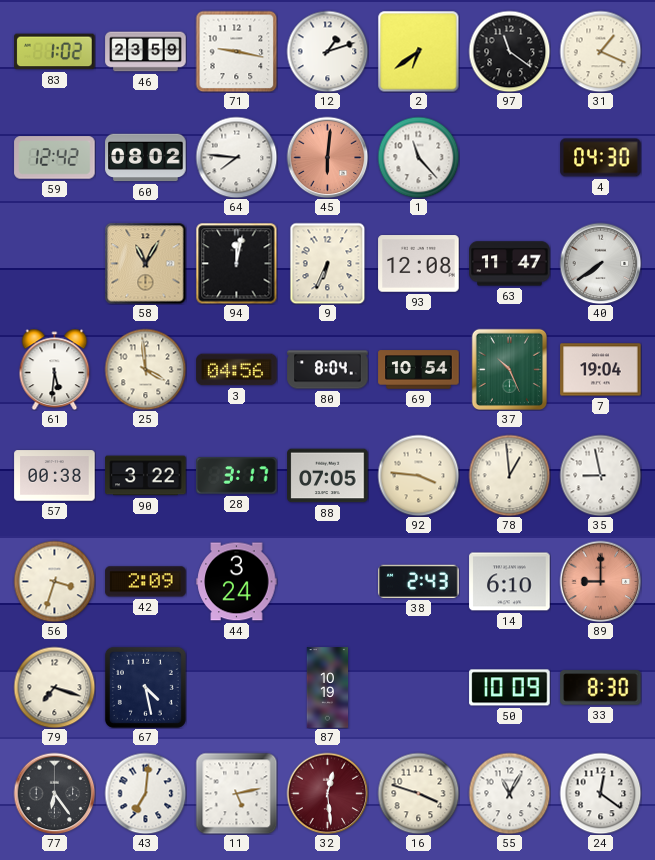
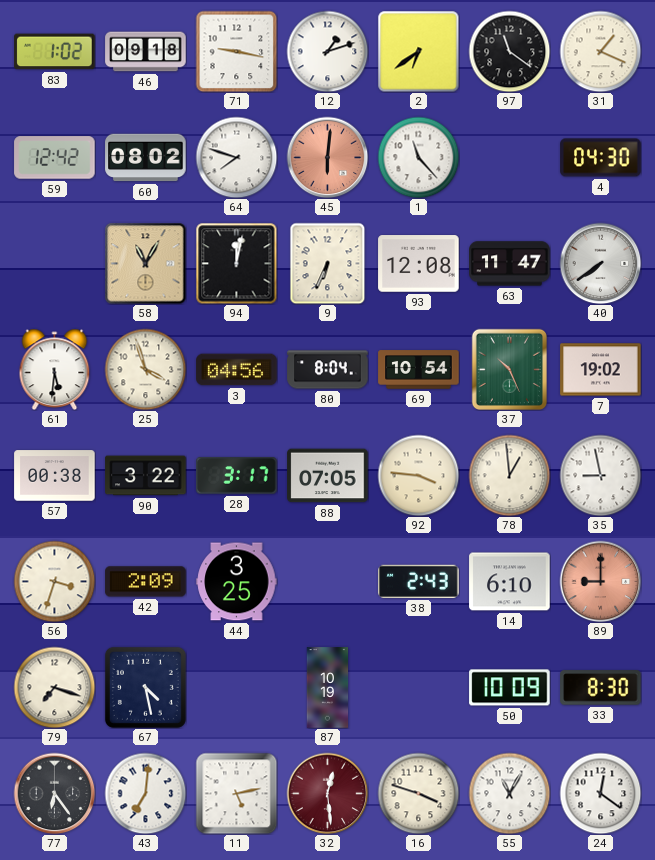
46: 23:59 -> 09:18 (146, 52)
64: 7:46 -> 7:48 (236, 157)
25: 3:59 -> 3:57 (145, 369)
7: 19:04 -> 19:02 (601, 370)
44: 3:24 -> 3:25 (237, 582)
